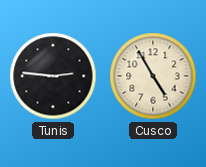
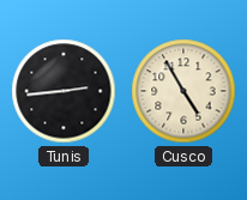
Tunis: 2:46 -> 2:44 (64, 91)
